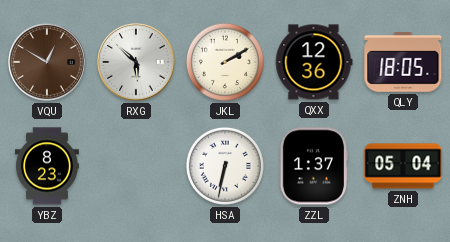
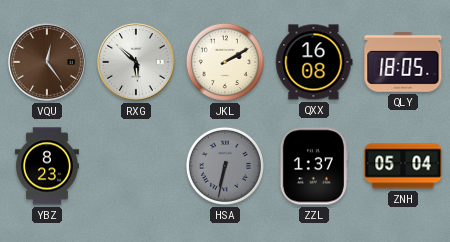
VQU: 12:50 -> 12:24 (47, 62)
QXX: 12:36 -> 16:08 (314, 62)
HSA dial: white -> grey (225, 166)
